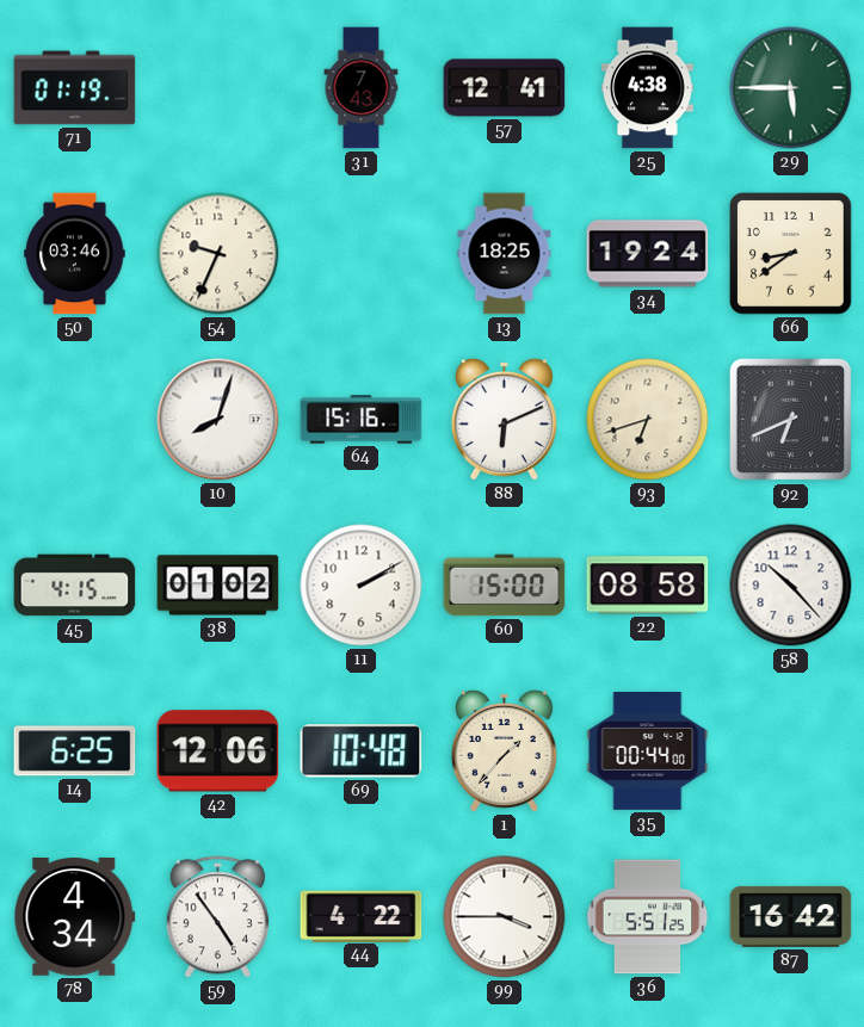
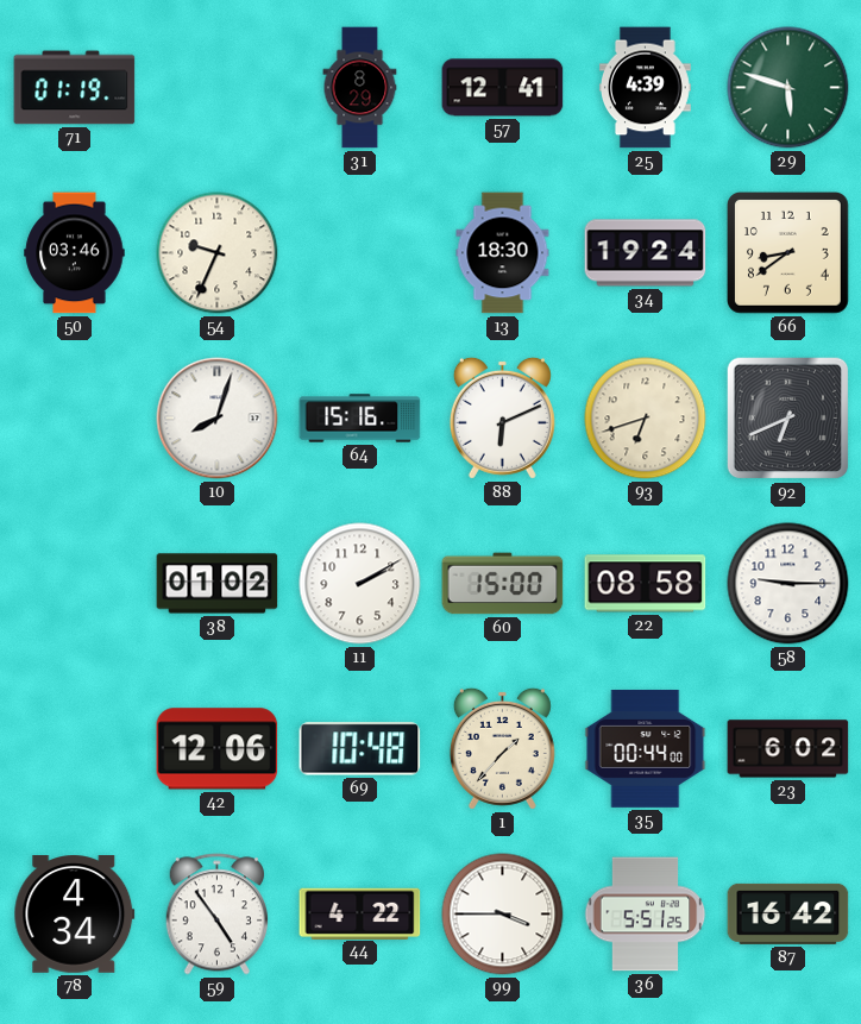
31: 7:43 -> 8:29 (360, 88)
25: 4:38 -> 4:39 (645, 88)
29: 5:45 -> 5:48 (788, 88)
13: 18:25 -> 18:30 (503, 253)
45: 4:15 -> none (75, 586)
58: 10:23 -> 9:15 (788, 584)
14: 6:25 -> none (75, 751)
23: none -> 6:02 (788, 749)
